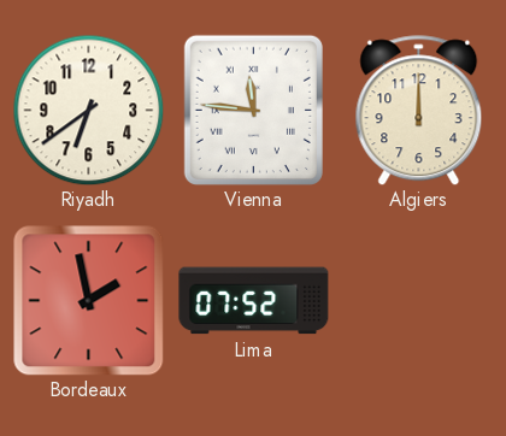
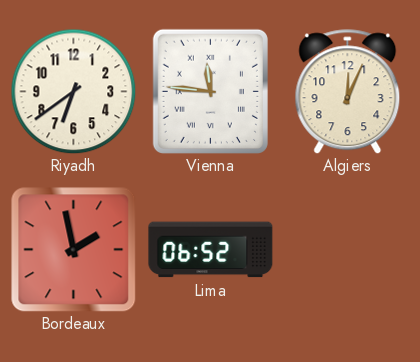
Algiers: 12:00 -> 12:04 (348, 92)
Lima: 07:52 -> 06:52 (211, 250)
